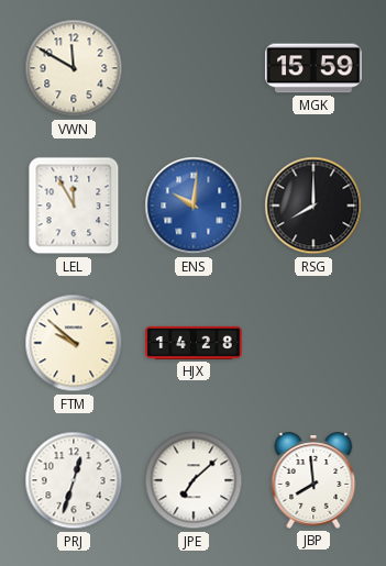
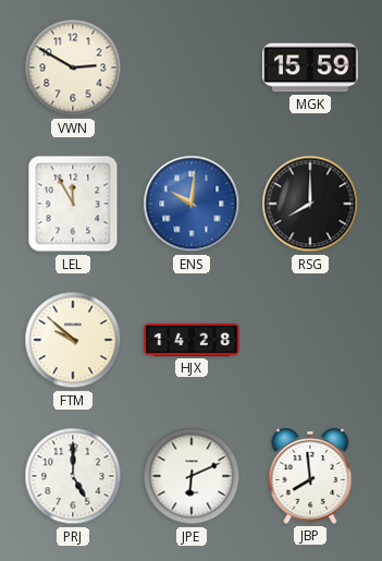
VWN: 11:50 -> 2:50 (73, 68)
PRJ: 12:33 -> 5:00 (73, 476)
JPE: 7:08 -> 6:11 (192, 476)
